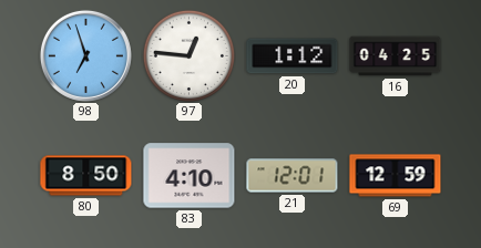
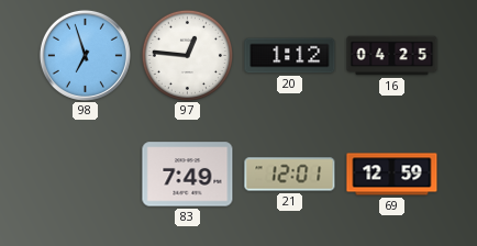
80: 8:50 -> none (86, 176)
83: 4:10 -> 7:49 (188, 175)
